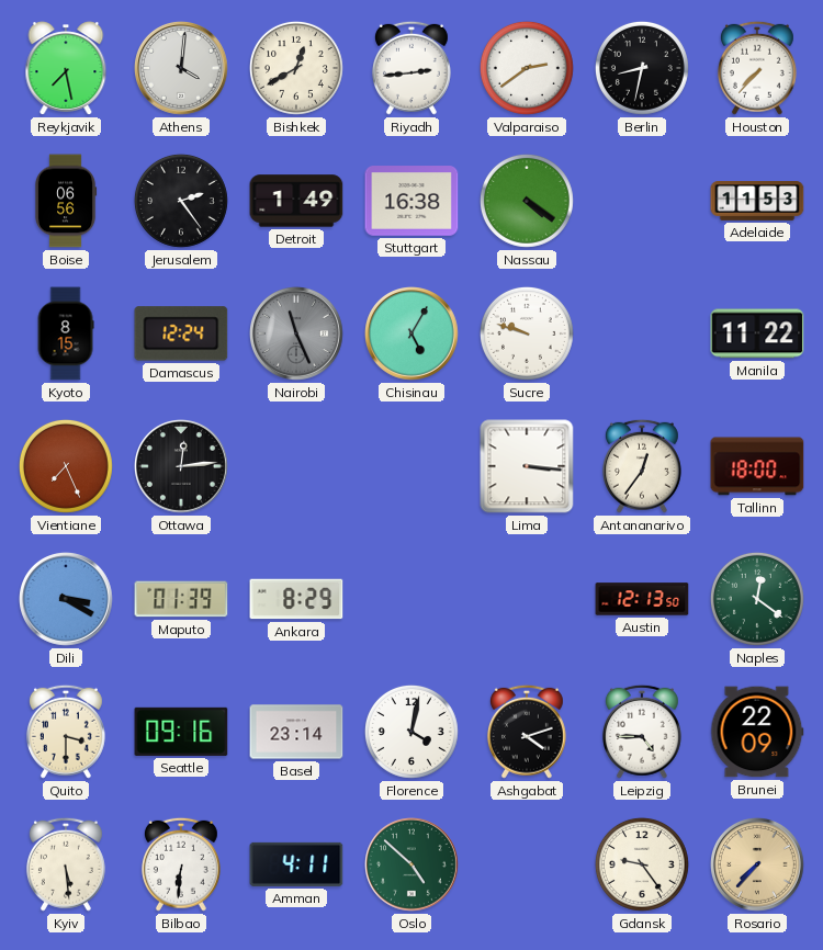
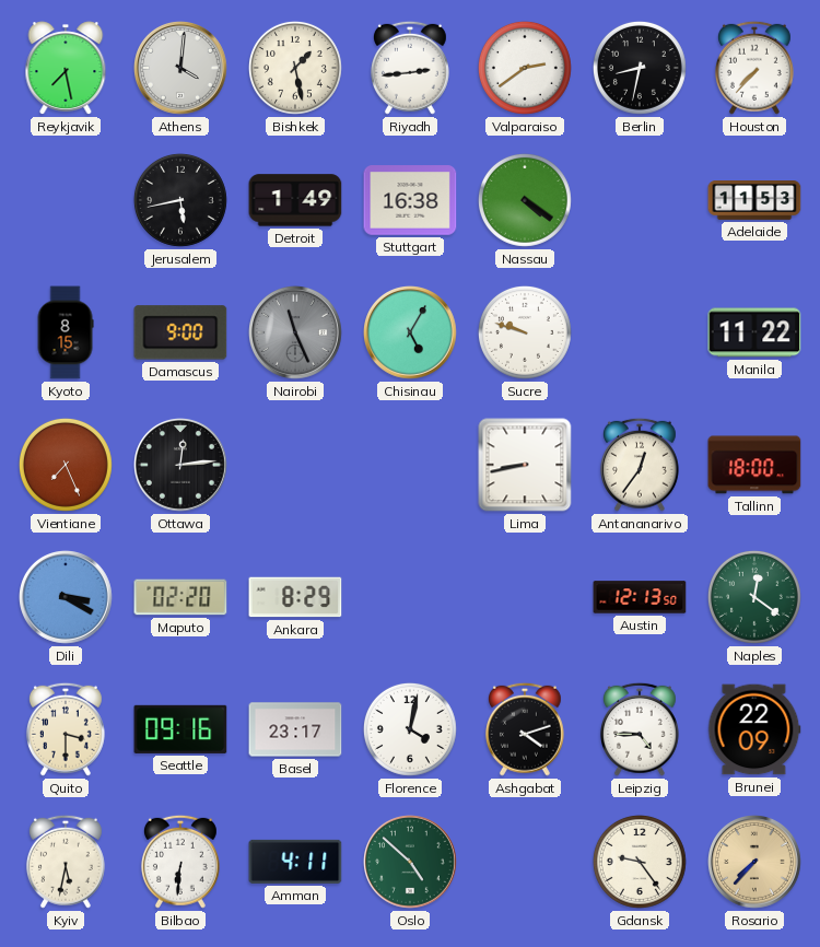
Bishkek: 12:40 -> 1:28 (295, 68)
Boise: 06:56 -> none (66, 201)
Jerusalem: 2:24 -> 5:43 (180, 200)
Damascus: 12:24 -> 9:00 (180, 332)
Lima: 3:16 -> 8:43 (525, 465)
Maputo: 01:39 -> 02:20 (180, 597)
Basel: 23:14 -> 23:17 (295, 729)
Kyiv: 5:29 -> 5:32 (66, 862)
